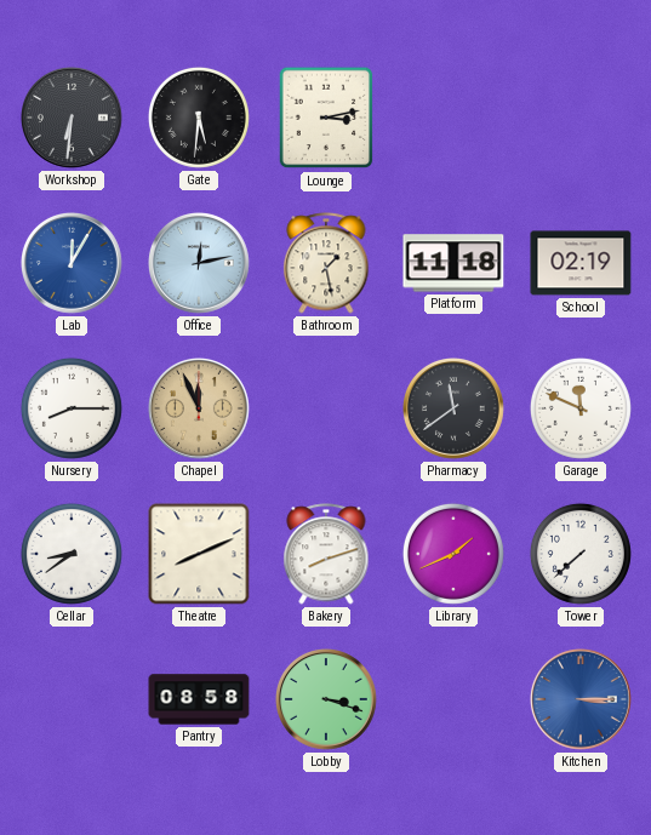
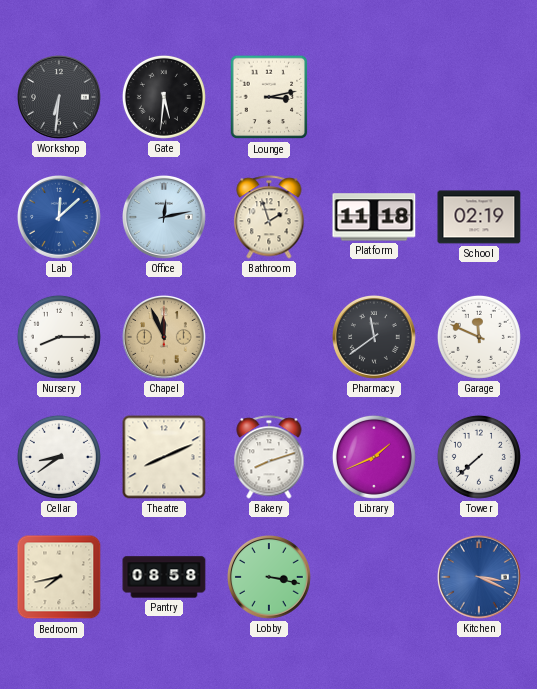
Lab: 12:05 -> 12:08 (60, 218)
Bathroom: 1:28 -> 1:57 (269, 217)
Bedroom: none -> 7:43 (59, 577)
Lobby: 3:18 -> 3:17 (270, 578)
Kitchen: 3:15 -> 3:19 (480, 578)
